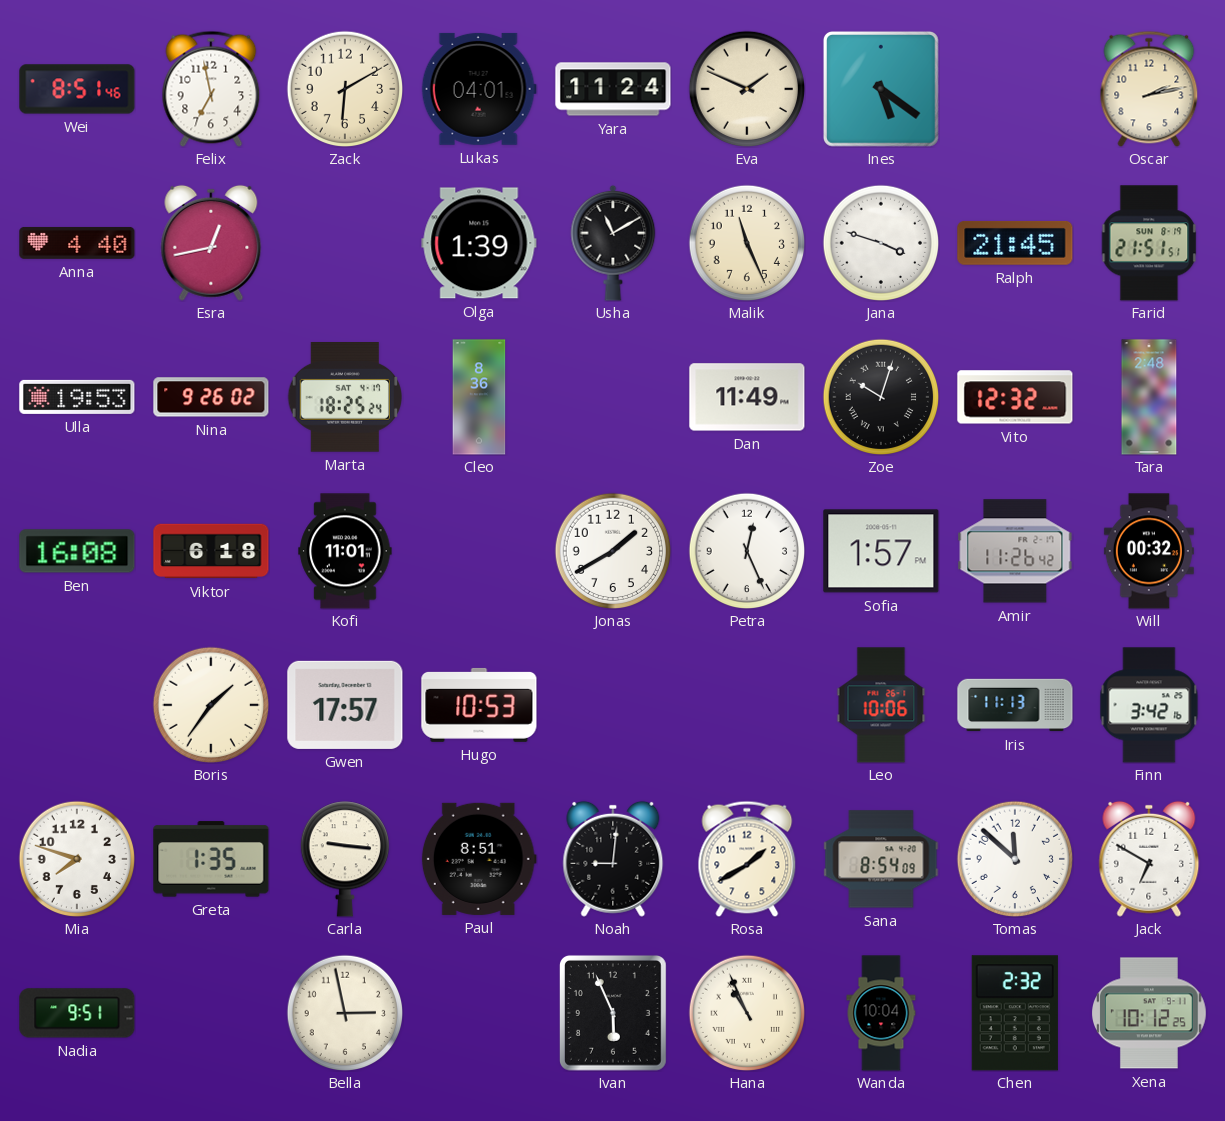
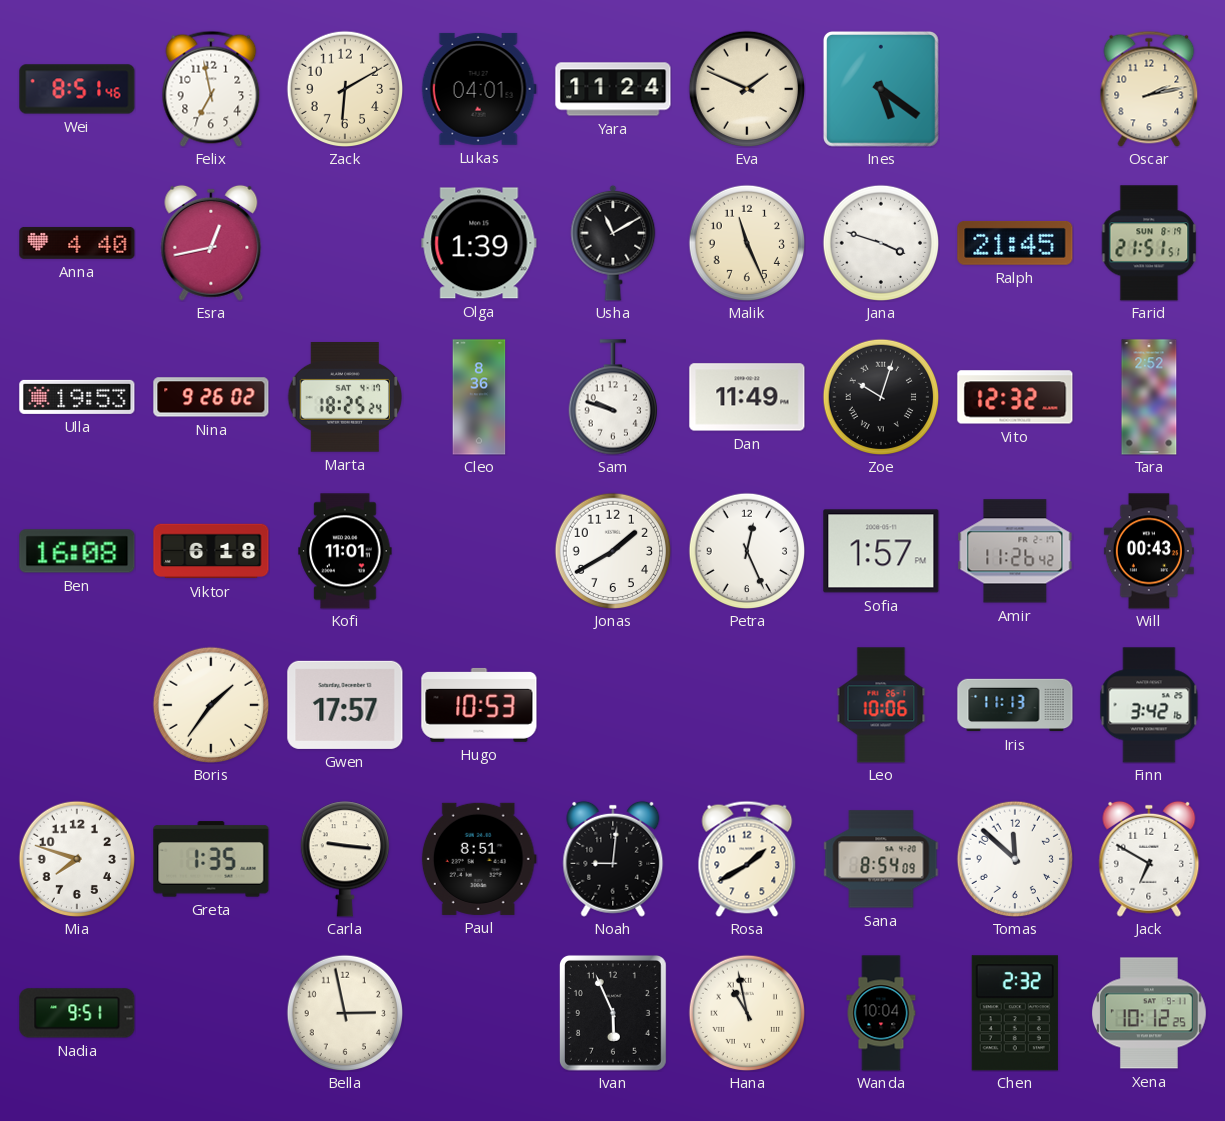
Sam: none -> 9:48 (612, 397)
Tara: 2:48 -> 2:52 (1149, 397)
Will: 00:32 -> 00:43 (1149, 551)
Hana: 10:56 -> 10:58 (747, 1013)
